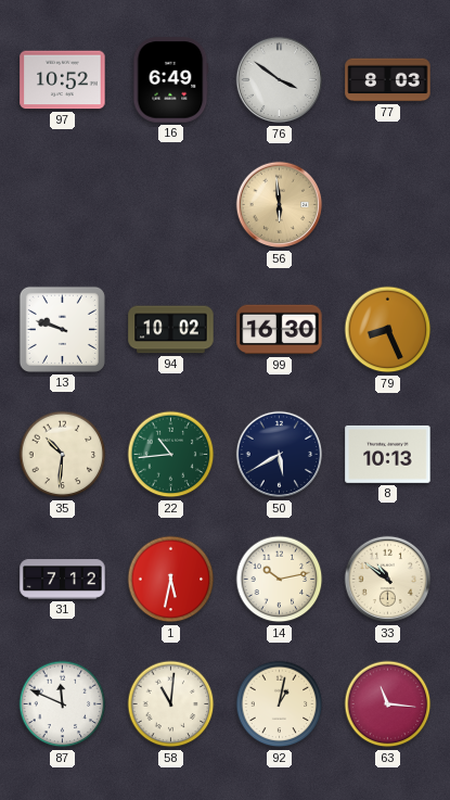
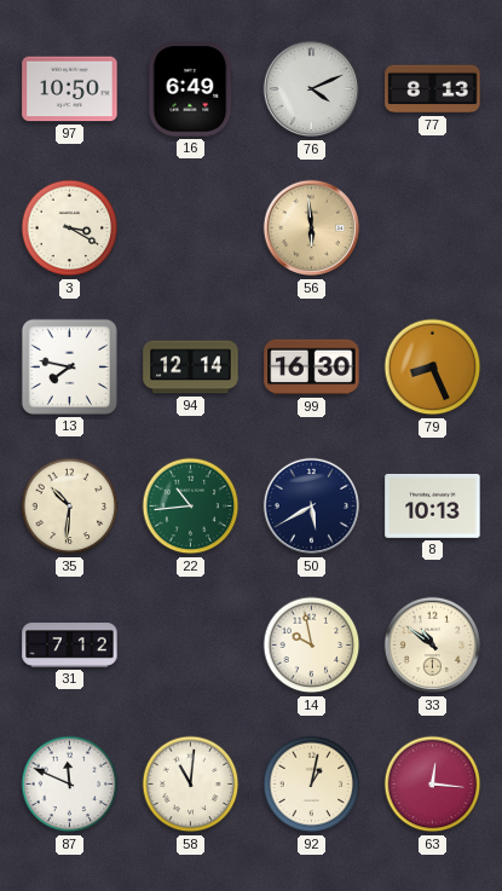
97: 10:52 -> 10:50 (70, 89)
76: 3:51 -> 4:11 (312, 89)
77: 8:03 -> 8:13 (433, 89)
3: none -> 3:20 (70, 228)
13: 9:48 -> 7:47 (69, 366)
94: 10:02 -> 12:14 (191, 368)
1: 5:32 -> none (171, 580)
14: 10:13 -> 9:58 (312, 646)
63: 11:16 -> 12:16 (433, 785)
